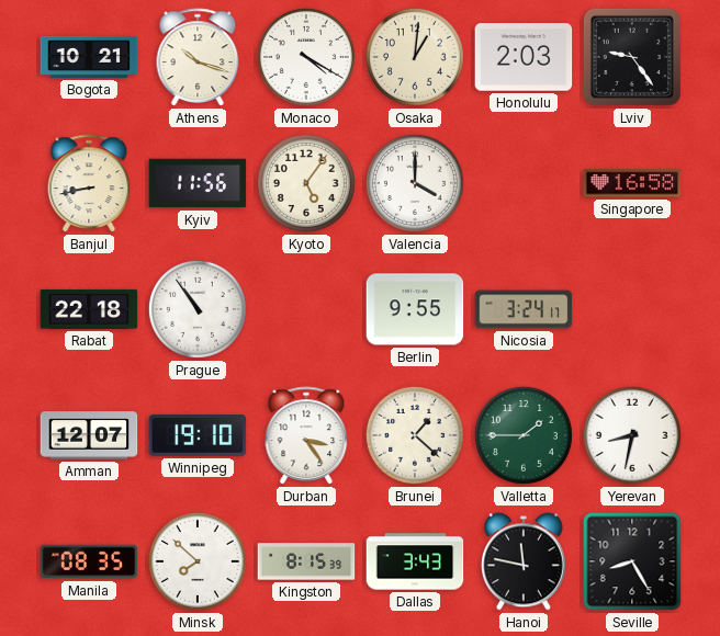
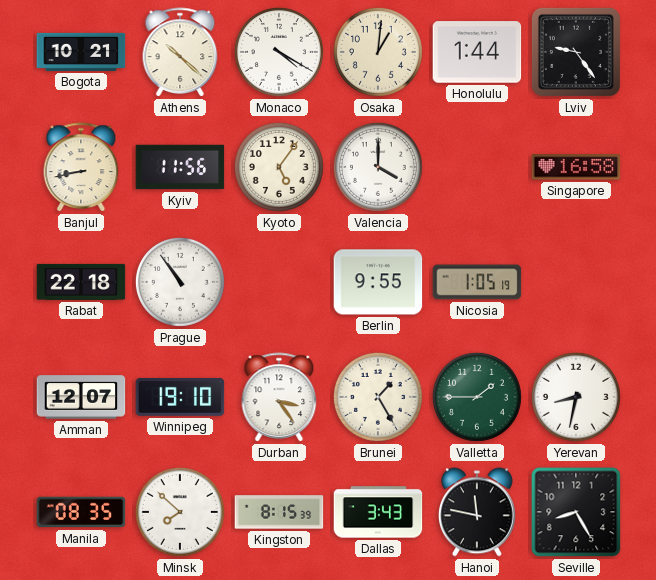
Athens: 10:18 -> 10:22 (180, 53)
Honolulu: 2:03 -> 1:44 (477, 52)
Nicosia: 3:24 -> 1:05 (477, 282)
Brunei: 1:22 -> 1:25 (378, 397)
